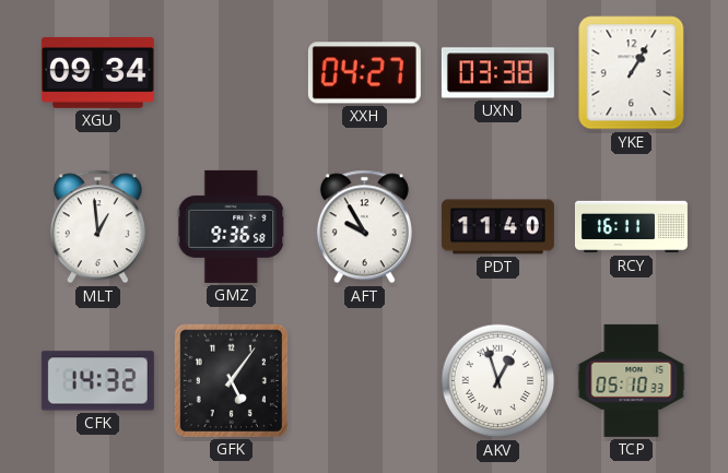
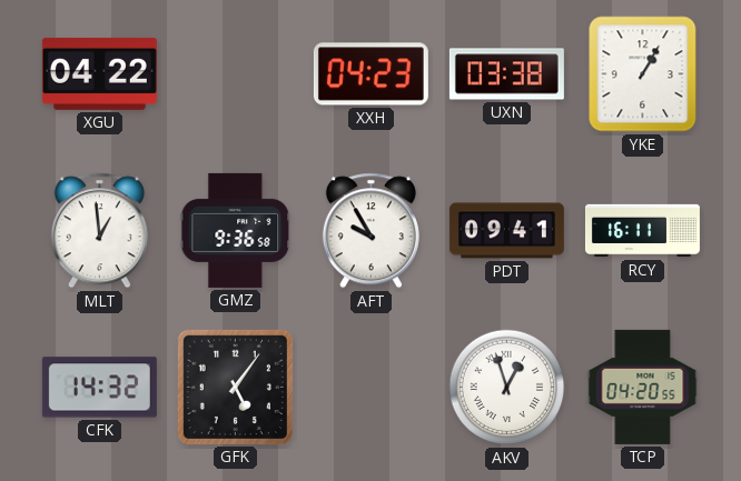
XGU: 09:34 -> 04:22 (99, 73)
XXH: 04:27 -> 04:23 (370, 74)
PDT: 11:40 -> 09:41 (506, 231)
TCP: 05:10 -> 04:20 (643, 387)
